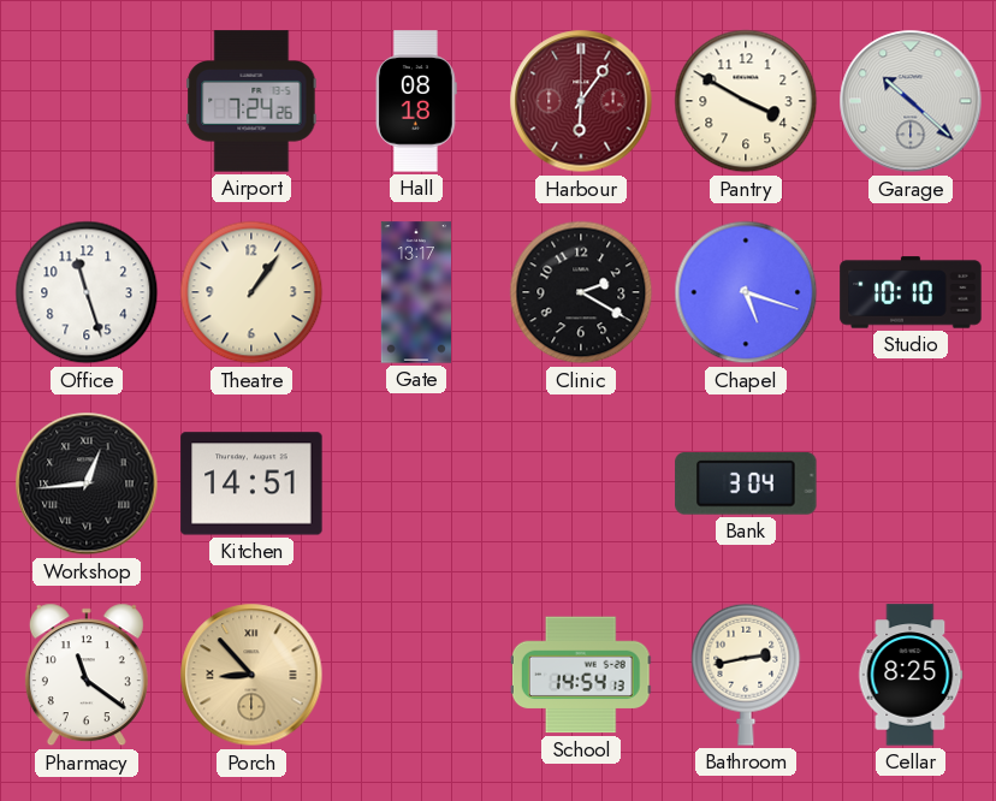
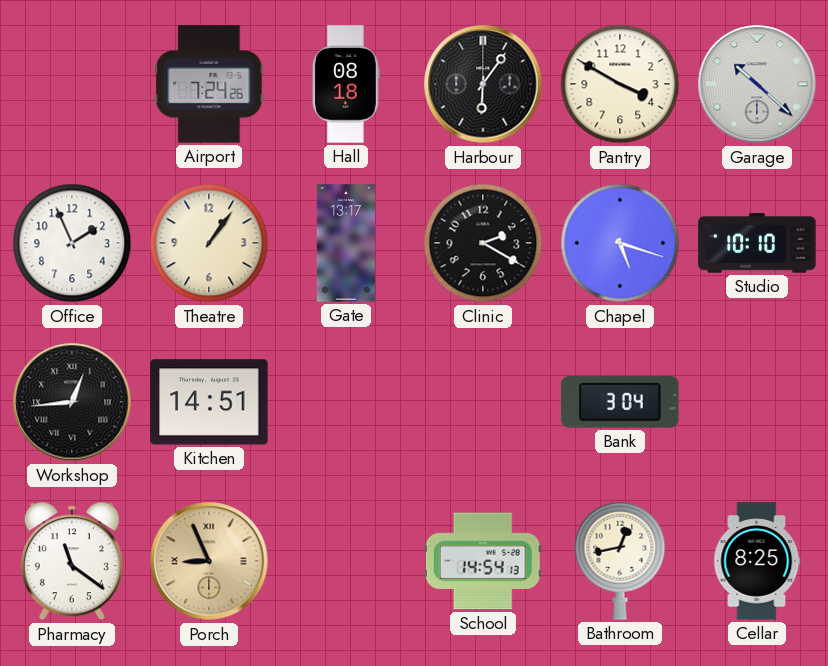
Harbour dial: burgundy -> black (483, 84)
Office: 11:27 -> 1:56 (72, 243)
Porch: 8:53 -> 8:56 (209, 561)
Bathroom: 2:43 -> 12:43 (620, 561)
